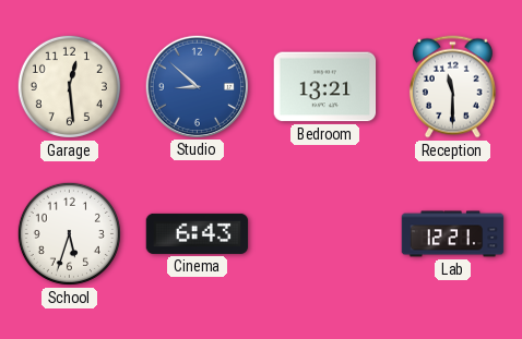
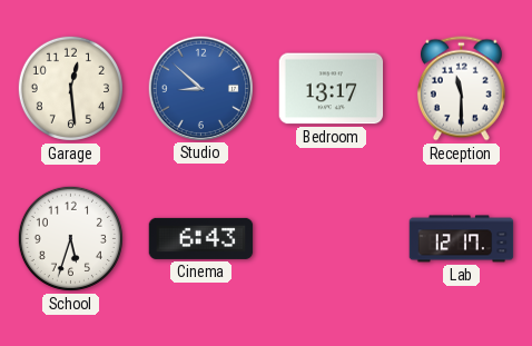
Bedroom: 13:21 -> 13:17 (332, 89)
Lab: 12:21 -> 12:17 (462, 239)
